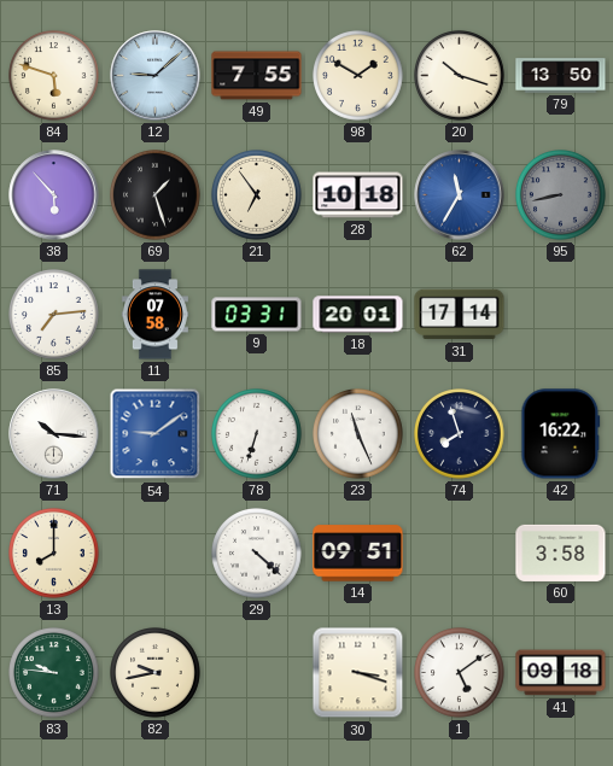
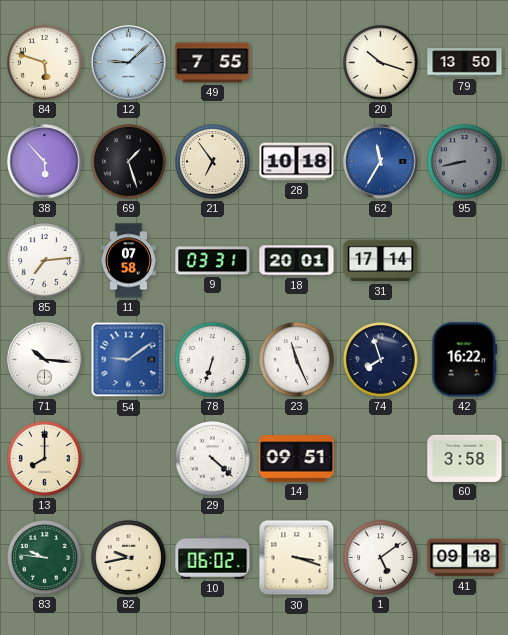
98: 1:50 -> none (358, 76)
10: none -> 06:02 (213, 558)
